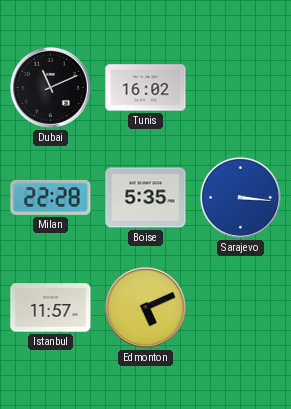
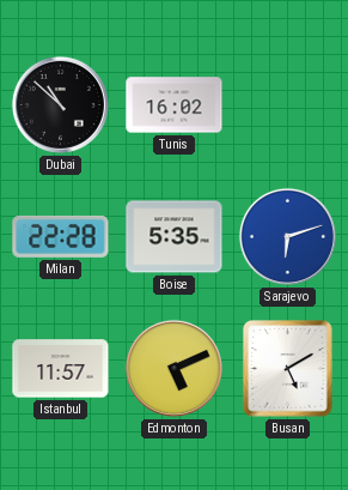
Dubai: 11:11 -> 10:52 (60, 104)
Sarajevo: 3:16 -> 6:12 (287, 236)
Busan: none -> 5:10 (288, 369)
